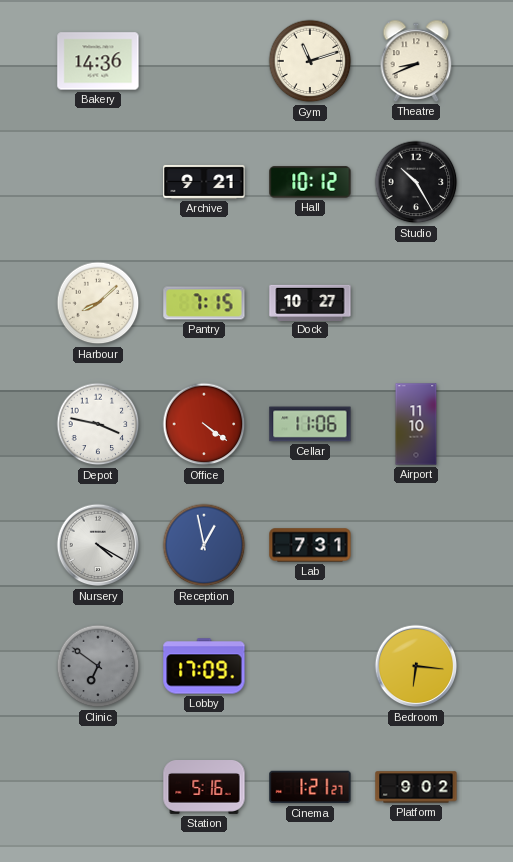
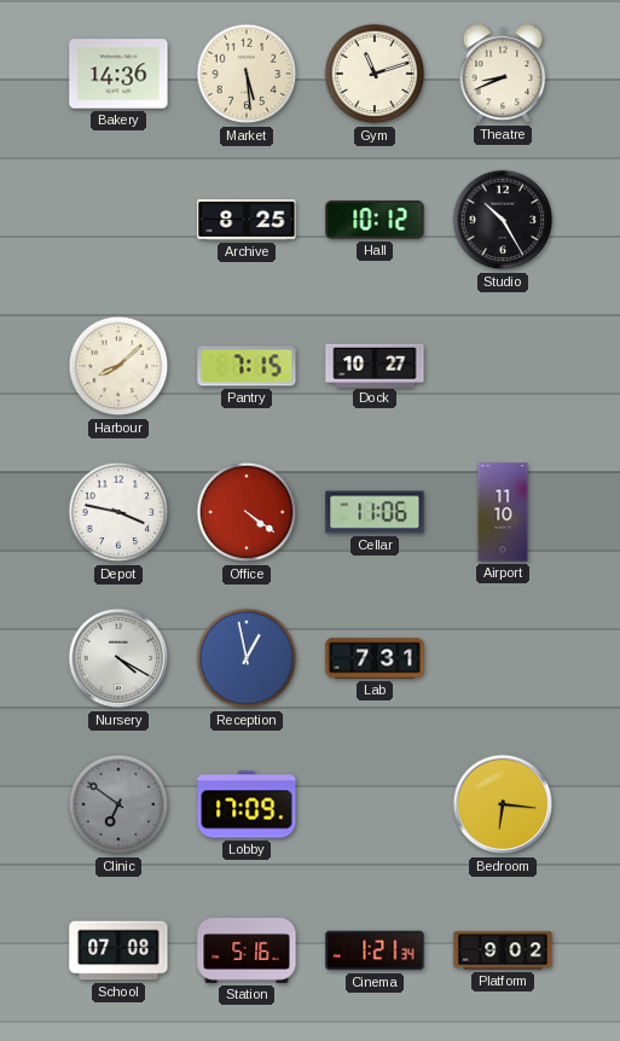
Market: none -> 5:29 (247, 74)
Archive: 9:21 -> 8:25 (247, 220)
School: none -> 07:08 (118, 950)
Cinema: 1:21:27 -> 1:21:34 (375, 950)
